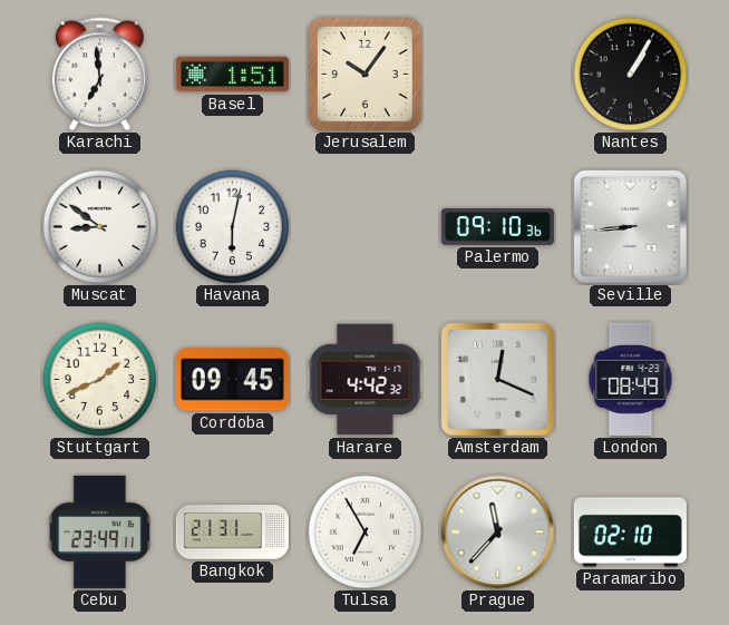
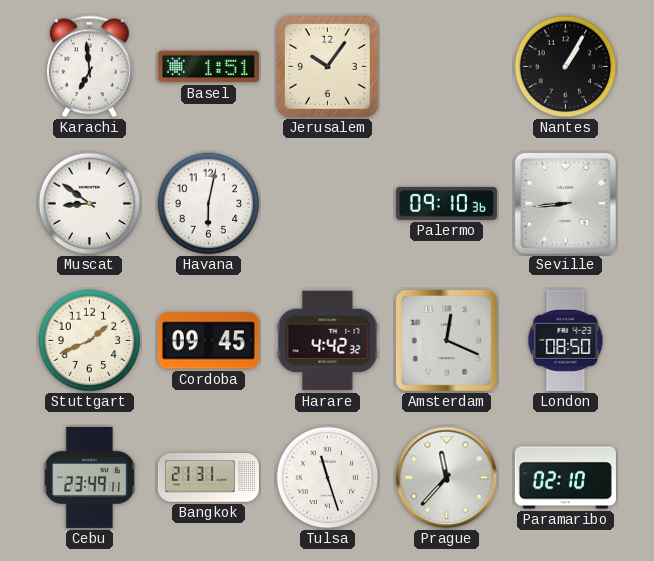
London: 08:49 -> 08:50 (566, 340)
Tulsa: 6:55 -> 11:27 (328, 478)
